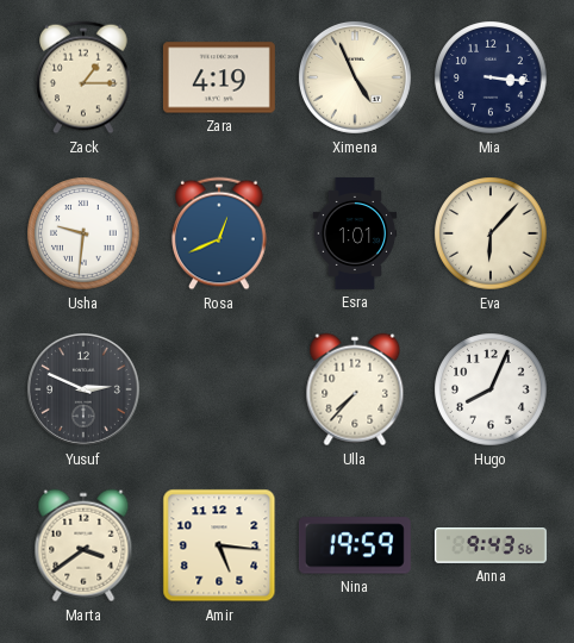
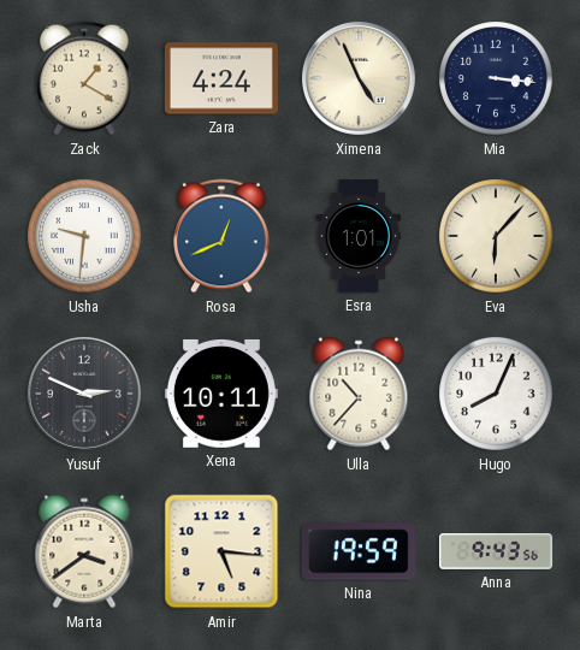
Zack: 1:15 -> 1:20 (84, 78)
Zara: 4:19 -> 4:24 (221, 78)
Xena: none -> 10:11 (221, 394)
Ulla: 7:37 -> 10:37 (359, 394)
